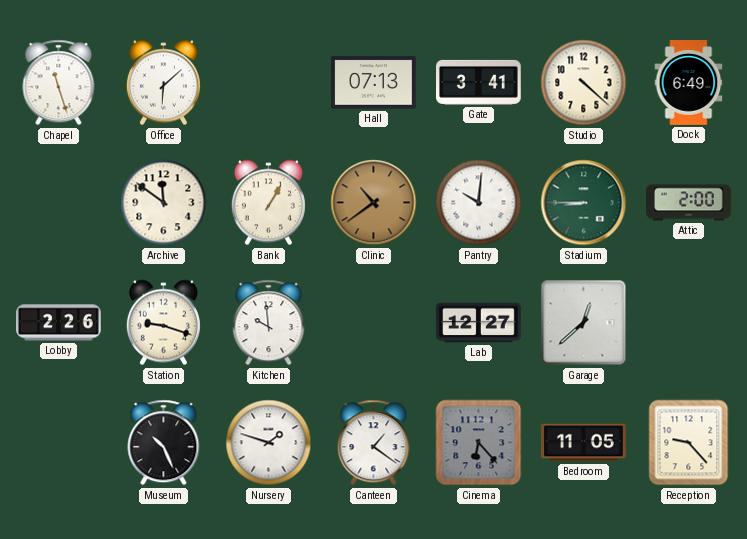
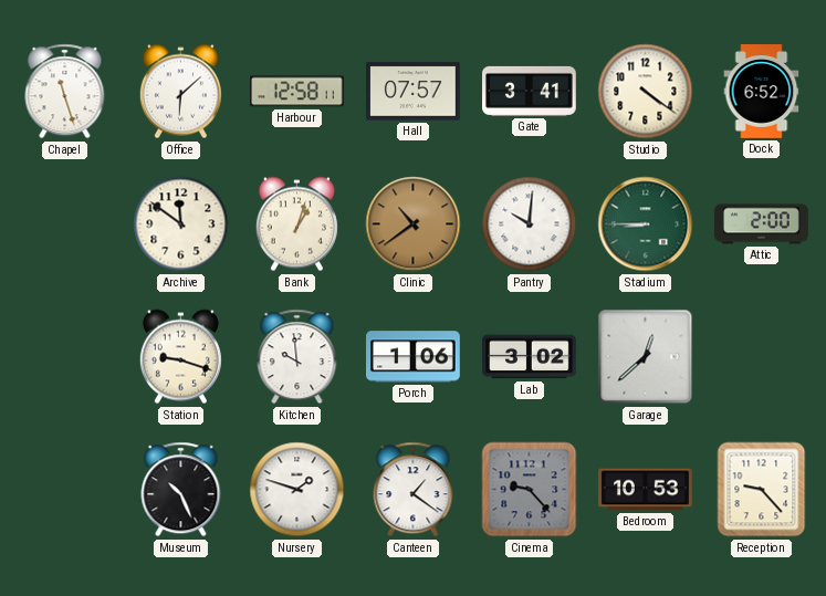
Harbour: none -> 12:58 (297, 92)
Hall: 07:13 -> 07:57 (414, 92)
Studio: 4:22 -> 4:21 (646, 92)
Dock: 6:49 -> 6:52 (762, 92)
Bank: 1:05 -> 1:03 (296, 224)
Lobby: 2:26 -> none (59, 323)
Porch: none -> 1:06 (414, 357)
Lab: 12:27 -> 3:02 (530, 357)
Cinema: 6:23 -> 9:23 (530, 490)
Bedroom: 11:05 -> 10:53 (646, 490)
